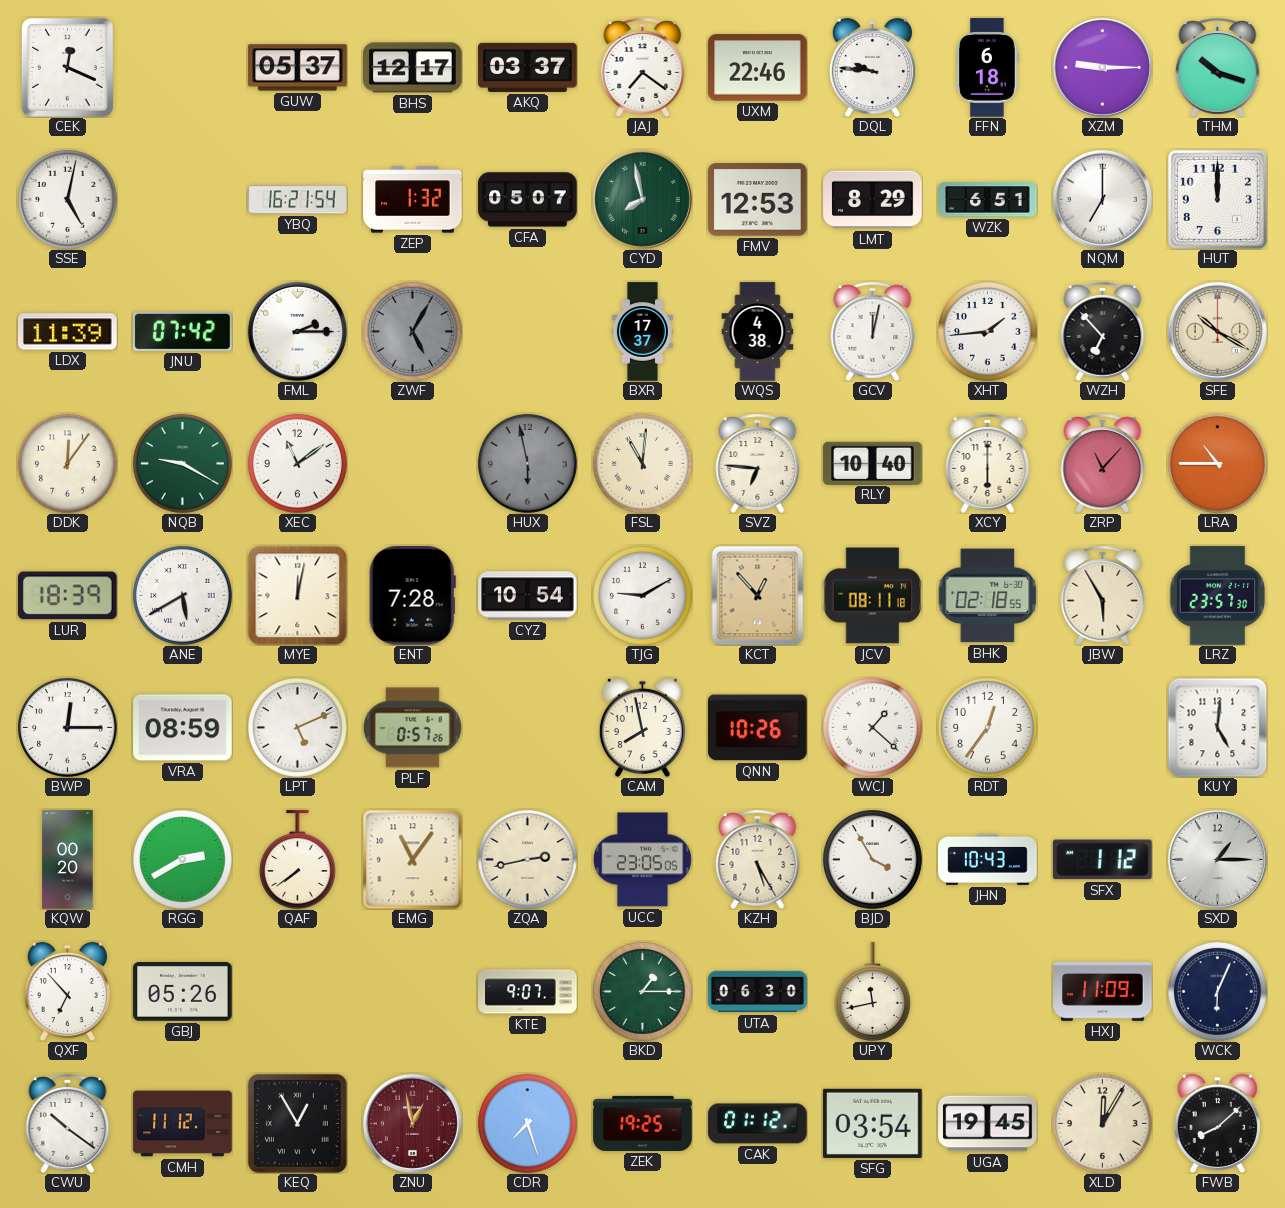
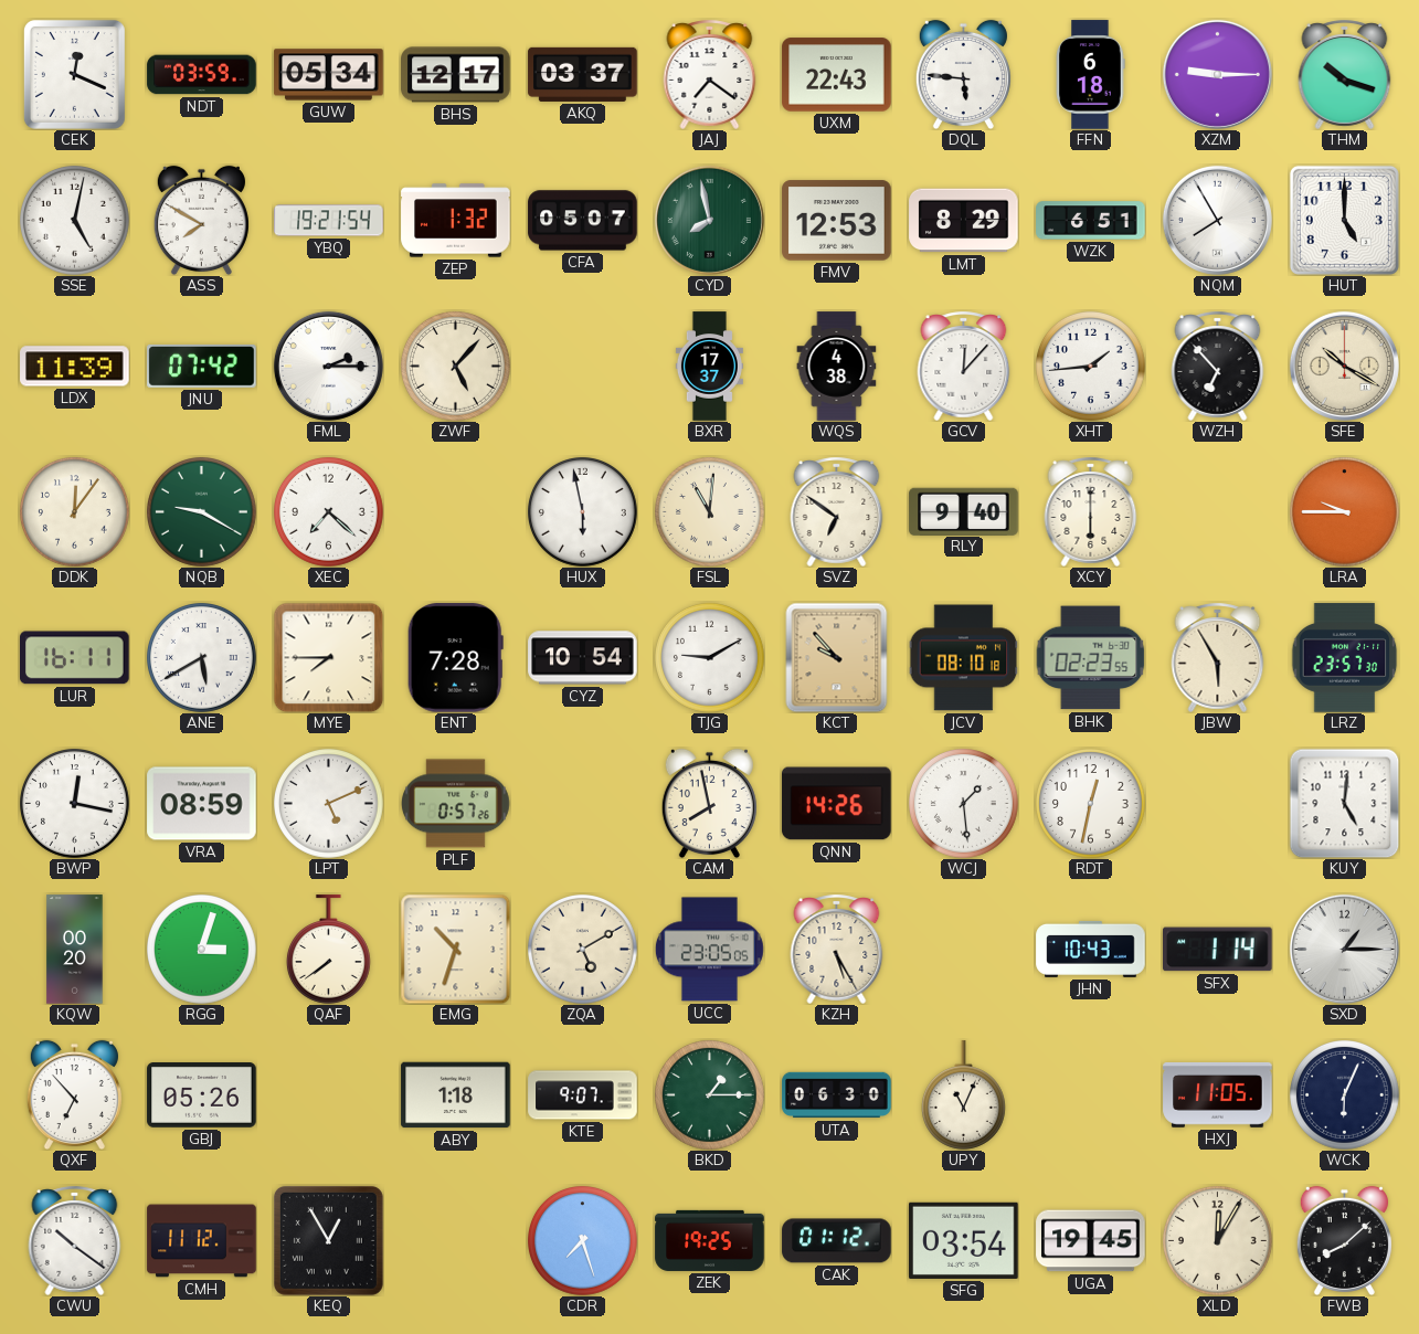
NDT: none -> 03:59 (202, 75)
GUW: 05:37 -> 05:34 (329, 75)
UXM: 22:46 -> 22:43 (837, 75)
DQL: 9:46 -> 5:46 (963, 74)
ASS: none -> 7:50 (201, 220)
YBQ: 16:21 -> 19:21 (329, 221)
NQM: 7:00 -> 7:55 (1217, 220)
HUT: 12:00 -> 5:00 (1344, 220)
ZWF: 5:05 -> 5:07 (456, 367)
ZWF dial: grey -> cream (456, 367)
GCV: 12:02 -> 12:07 (964, 366)
XEC: 11:09 -> 7:22 (329, 512)
HUX dial: grey -> white (583, 512)
SVZ: 6:46 -> 6:51 (837, 511)
RLY: 10:40 -> 9:40 (964, 511)
ZRP: 11:07 -> none (1103, 463)
LRA: 10:45 -> 9:45 (1345, 512)
LUR: 18:39 -> 16:11 (75, 658)
MYE: 12:02 -> 7:45 (328, 657)
KCT: 12:53 -> 9:53 (837, 657)
JCV: 08:11 -> 08:10 (963, 658)
BHK: 02:18 -> 02:23 (1090, 658)
BWP: 12:15 -> 12:17 (75, 804)
QNN: 10:26 -> 14:26 (837, 804)
WCJ: 1:22 -> 1:29 (964, 804)
RDT: 12:36 -> 12:32 (1091, 804)
RGG: 2:40 -> 3:03 (202, 950)
EMG: 11:06 -> 10:33 (455, 949)
ZQA: 2:43 -> 5:10 (583, 950)
BJD: 3:55 -> none (873, 860)
SFX: 1:12 -> 1:14 (1218, 950)
ABY: none -> 1:18 (456, 1095)
UPY: 11:43 -> 11:04 (963, 1095)
HXJ: 11:09 -> 11:05 (1218, 1094)
ZNU: 12:58 -> none (412, 1123)
